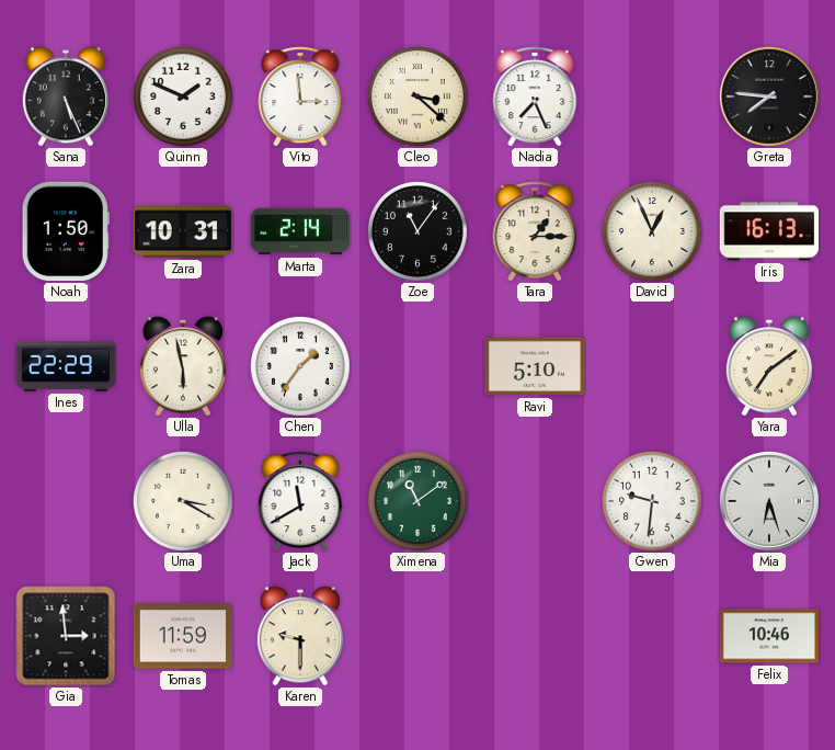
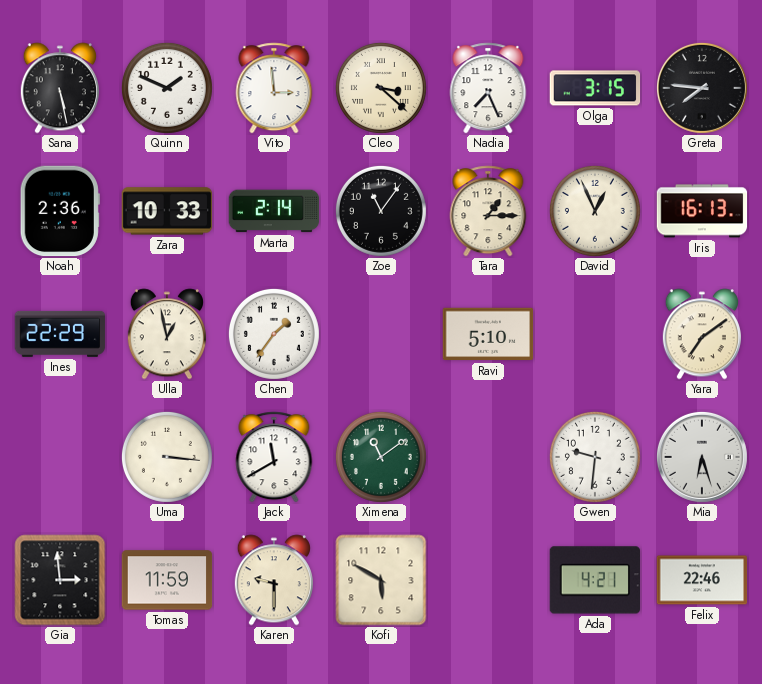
Sana: 5:26 -> 5:28 (60, 88)
Olga: none -> 3:15 (595, 88)
Noah: 1:50 -> 2:36 (60, 211)
Zara: 10:31 -> 10:33 (167, 211)
Ulla: 5:58 -> 12:58 (167, 334)
Uma: 3:20 -> 3:16 (167, 457)
Kofi: none -> 5:50 (381, 580)
Ada: none -> 4:21 (595, 580)
Felix: 10:46 -> 22:46 (702, 580)
